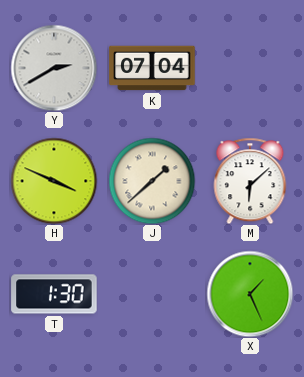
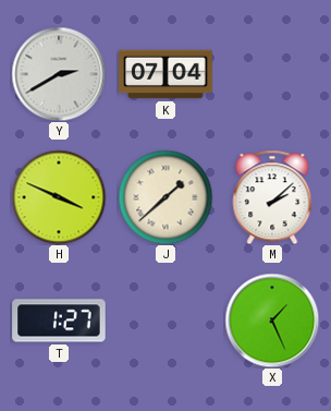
M: 6:08 -> 2:08 (272, 197)
T: 1:30 -> 1:27 (59, 321)
